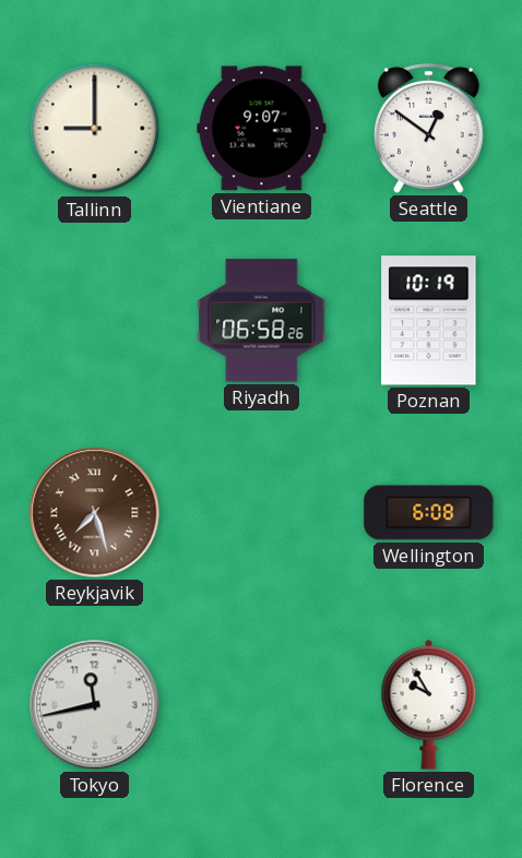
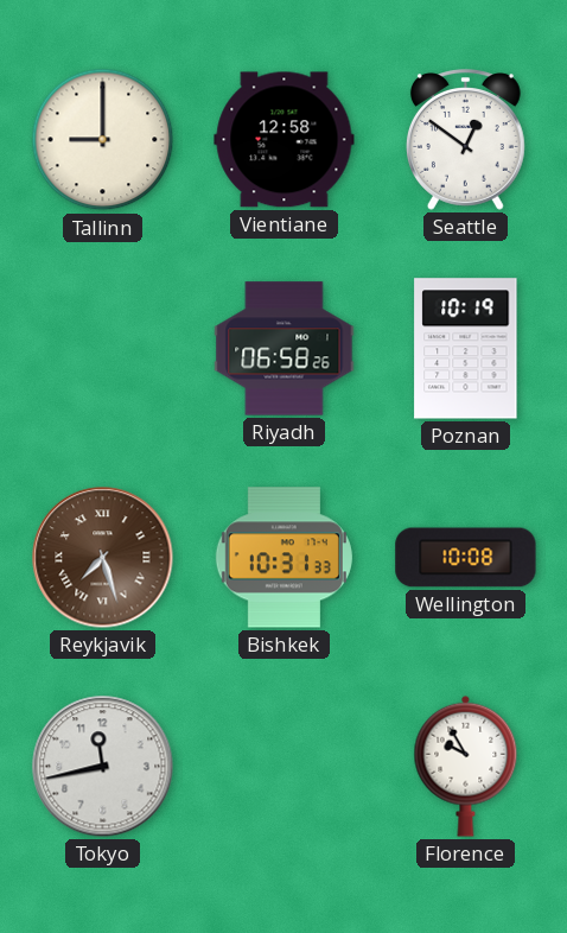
Vientiane: 9:07 -> 12:58 (285, 140)
Bishkek: none -> 10:31 (283, 558)
Wellington: 6:08 -> 10:08 (466, 558)
